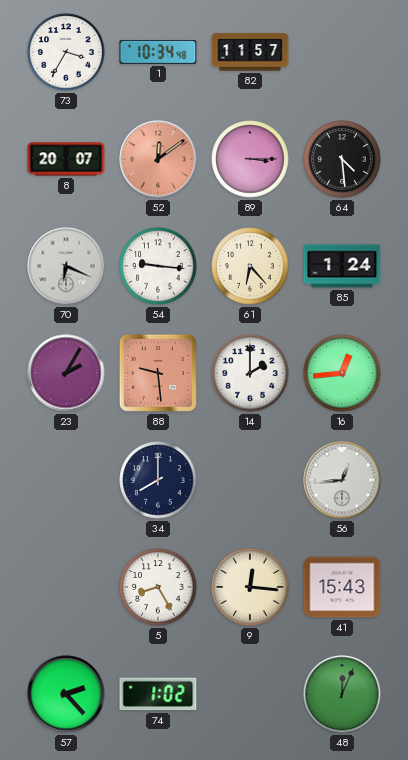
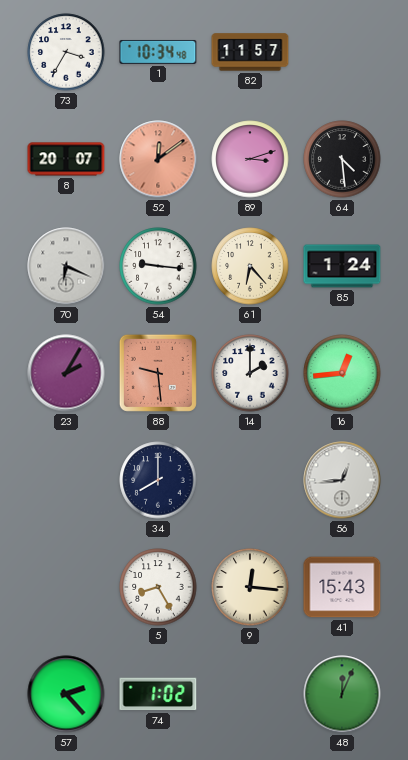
89: 3:15 -> 3:12 (250, 159)
